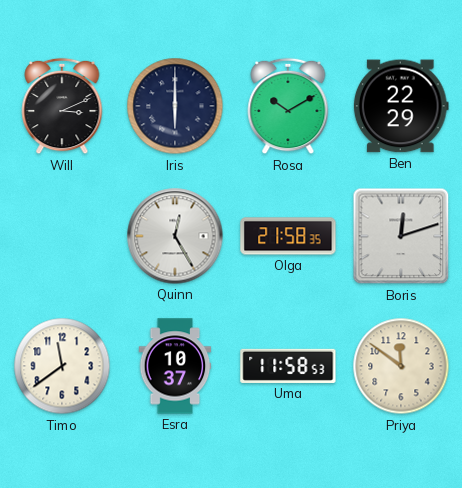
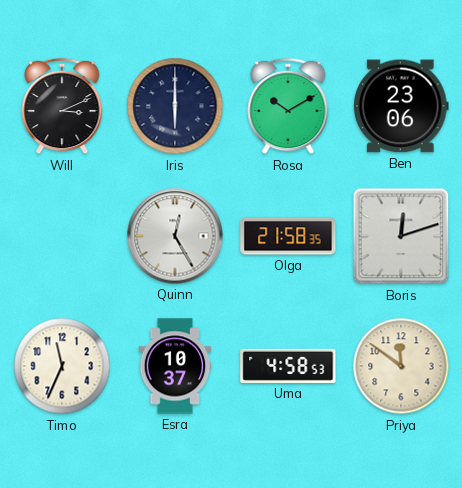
Ben: 22:29 -> 23:06 (401, 106)
Timo: 11:39 -> 11:34 (62, 366)
Uma: 11:58 -> 4:58 (288, 366)
